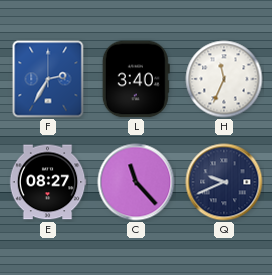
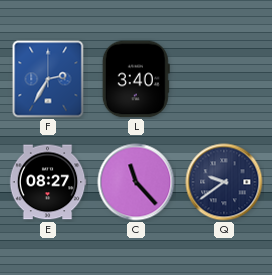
H: 11:34 -> none (224, 79)
Q: 9:41 -> 9:39 (224, 182)
